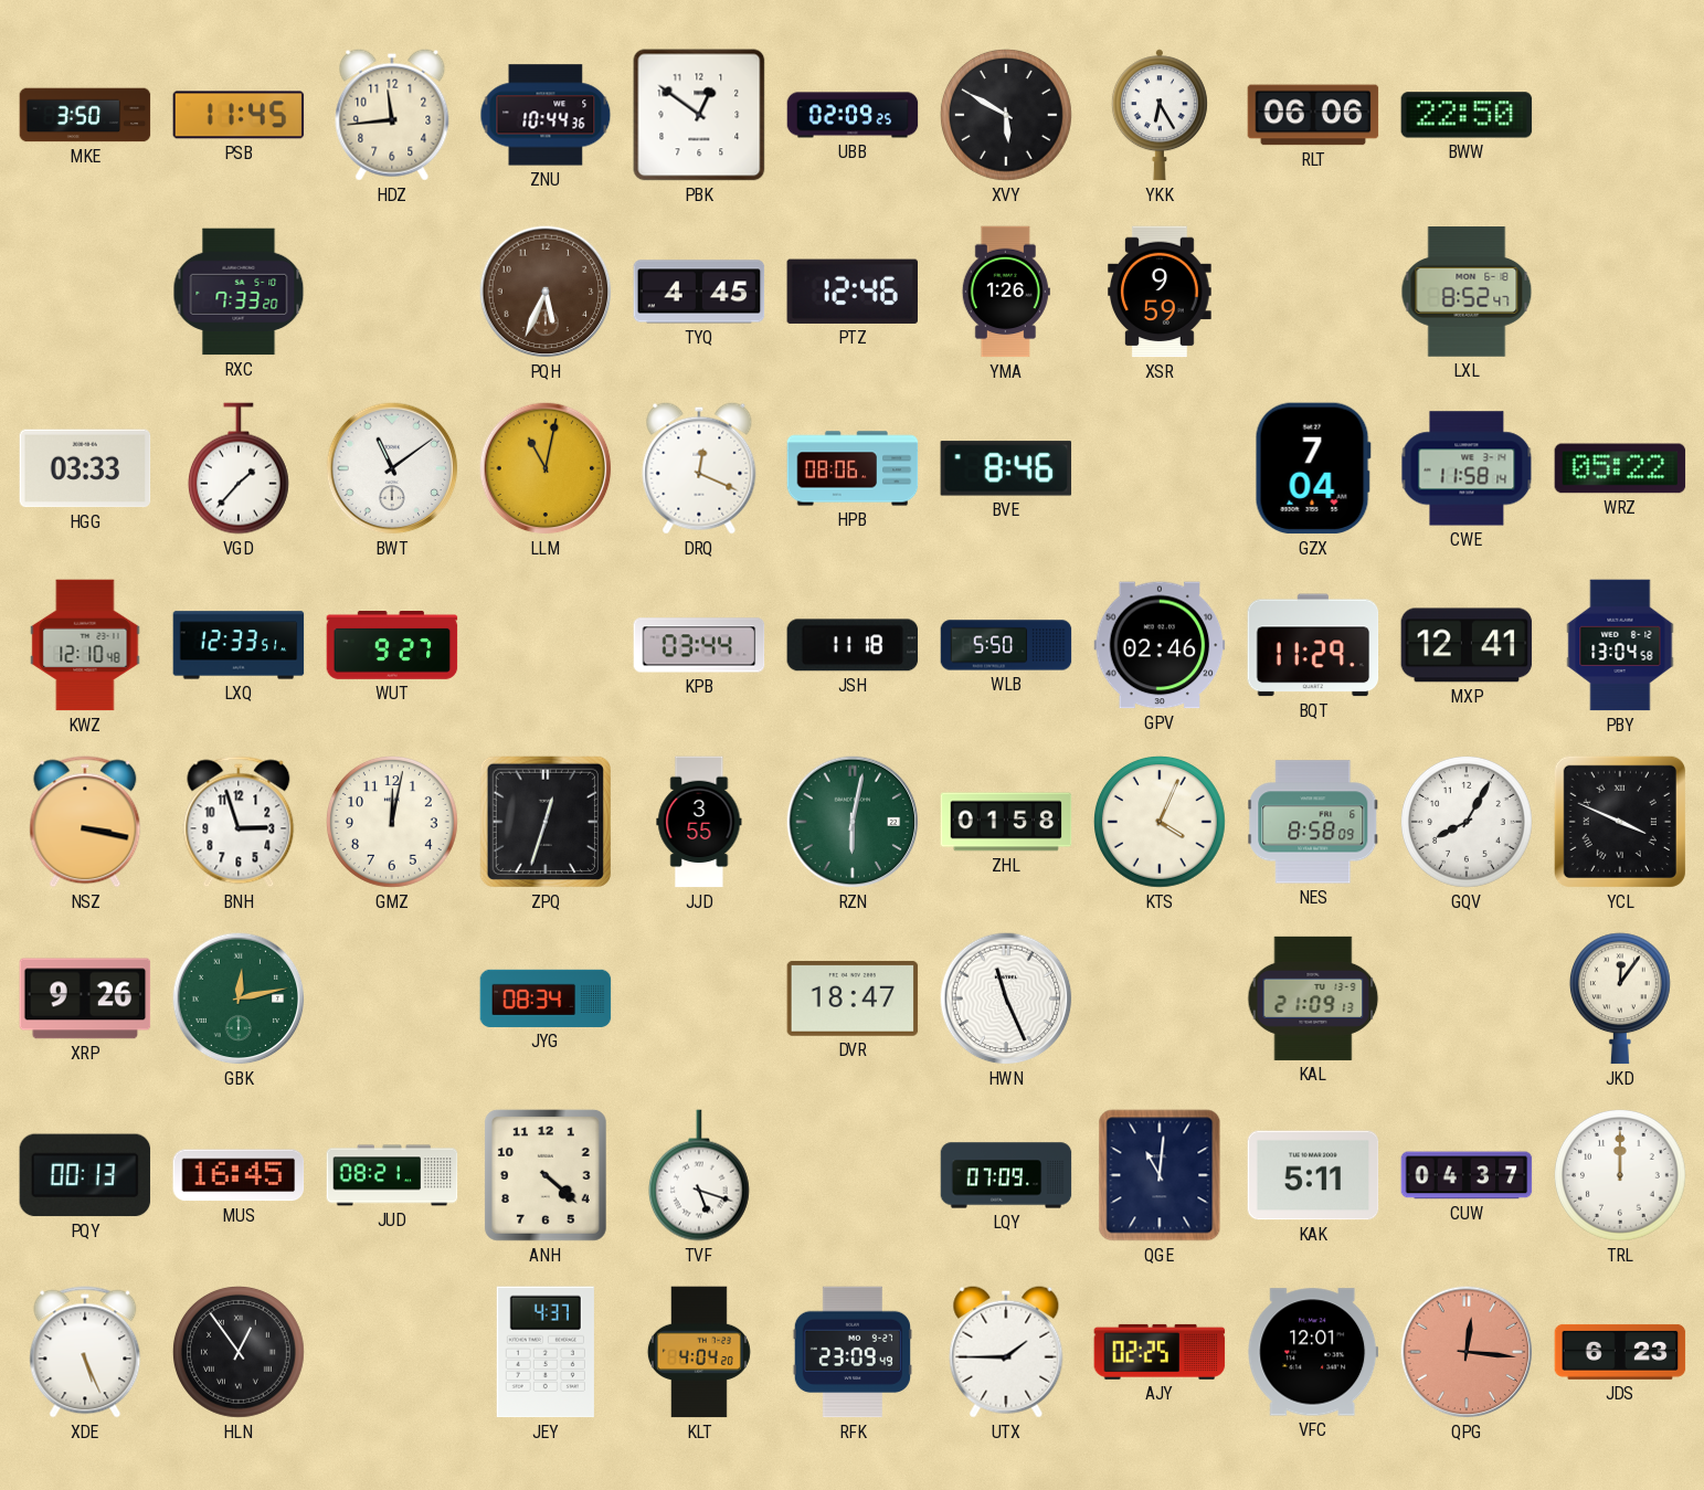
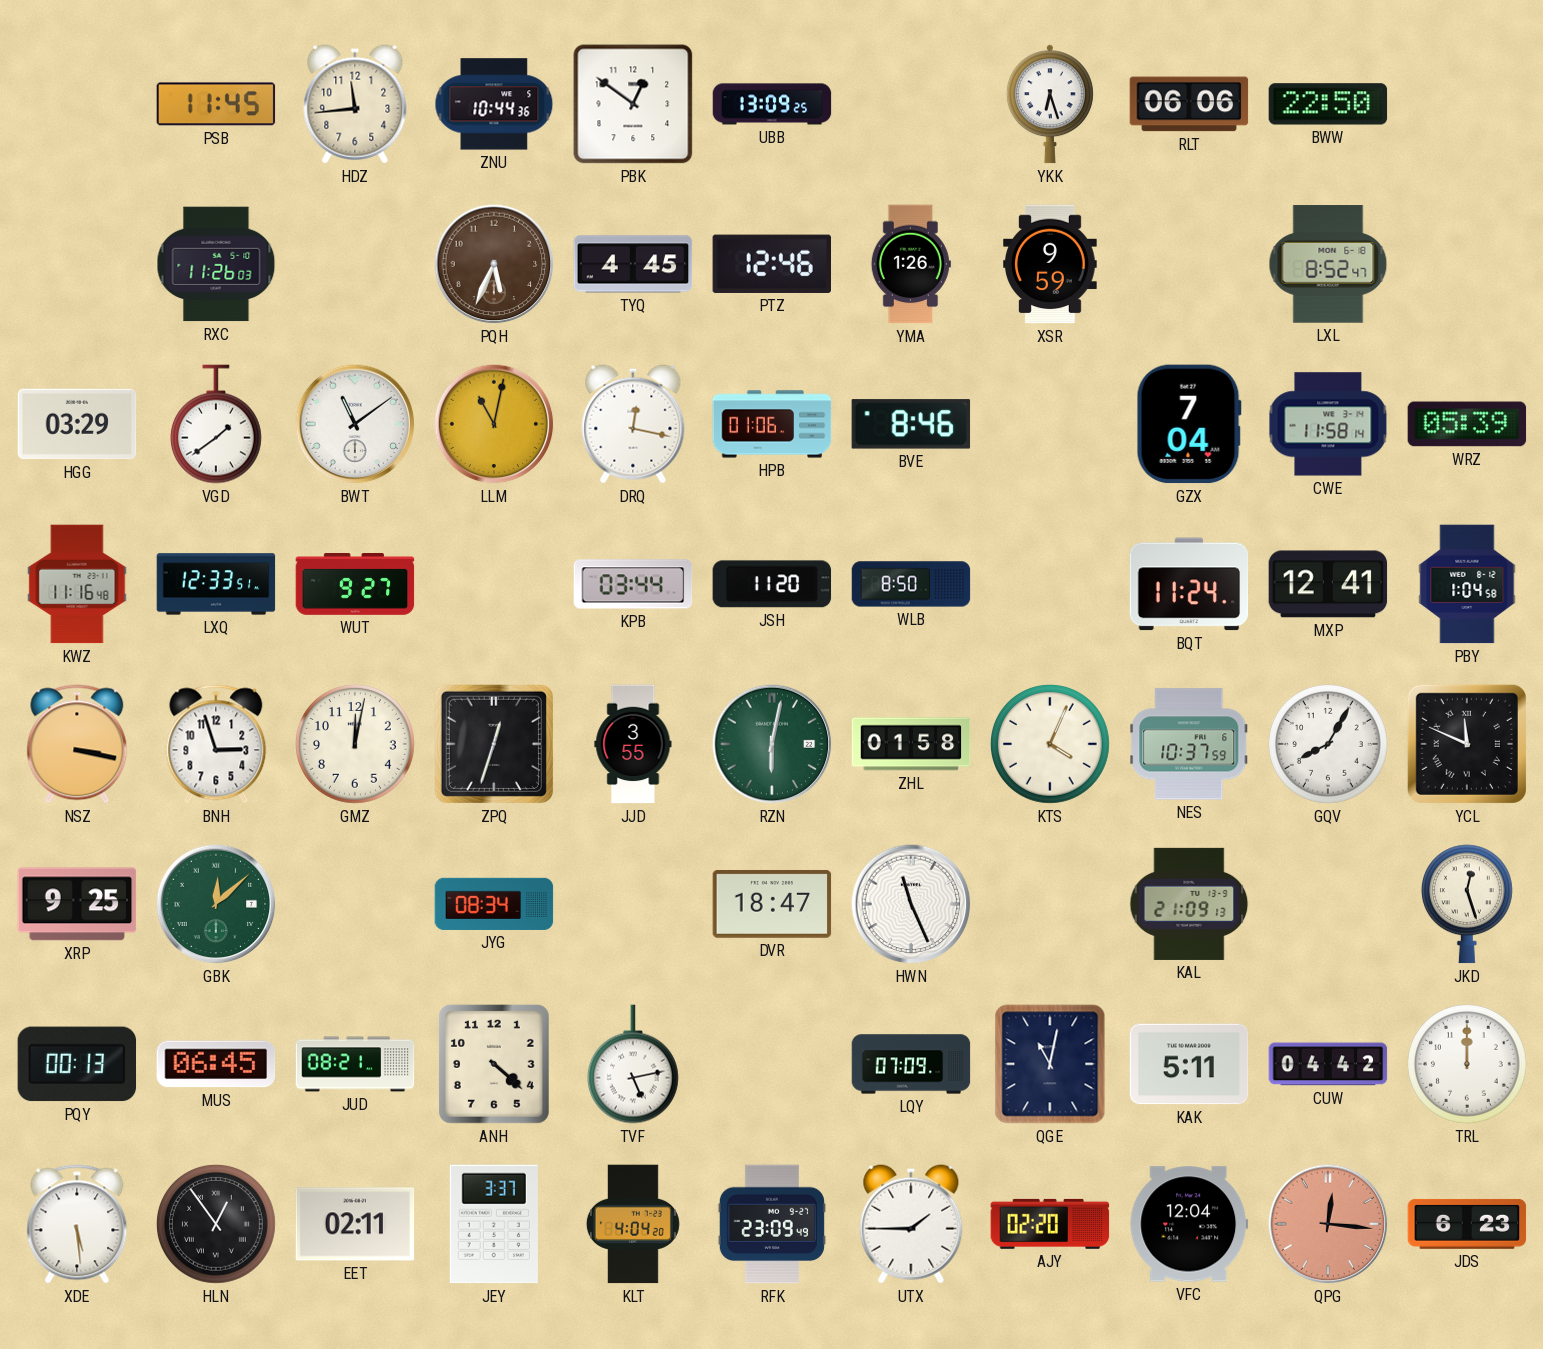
MKE: 3:50 -> none (85, 115)
UBB: 02:09 -> 13:09 (772, 104)
XVY: 5:50 -> none (1007, 116)
YKK: 6:25 -> 6:27 (1050, 104)
RXC: 7:33 -> 11:26 (216, 264)
HGG: 03:33 -> 03:29 (77, 424)
VGD: 1:37 -> 1:39 (216, 424)
DRQ: 12:19 -> 12:17 (633, 424)
HPB: 08:06 -> 01:06 (772, 424)
WRZ: 05:22 -> 05:39 (1467, 424)
KWZ: 12:10 -> 11:16 (77, 584)
JSH: 11:18 -> 11:20 (772, 584)
WLB: 5:50 -> 8:50 (911, 584)
GPV: 02:46 -> none (1160, 645)
BQT: 11:29 -> 11:24 (1189, 584)
PBY: 13:04 -> 1:04 (1467, 584)
NES: 8:58 -> 10:37 (1189, 744)
YCL: 3:49 -> 11:49 (1467, 744)
XRP: 9:26 -> 9:25 (77, 904)
GBK: 12:13 -> 12:08 (216, 904)
JKD: 12:06 -> 12:27 (1467, 904)
MUS: 16:45 -> 06:45 (216, 1064)
TVF: 5:18 -> 5:13 (633, 1064)
QGE: 11:01 -> 11:02 (1050, 1064)
CUW: 04:37 -> 04:42 (1328, 1064)
XDE: 5:26 -> 5:29 (77, 1224)
EET: none -> 02:11 (355, 1224)
JEY: 4:37 -> 3:37 (494, 1224)
AJY: 02:25 -> 02:20 (1050, 1224)
VFC: 12:01 -> 12:04 (1189, 1224)
